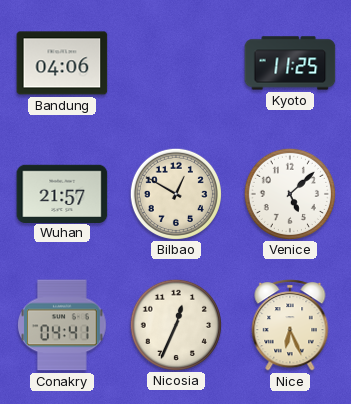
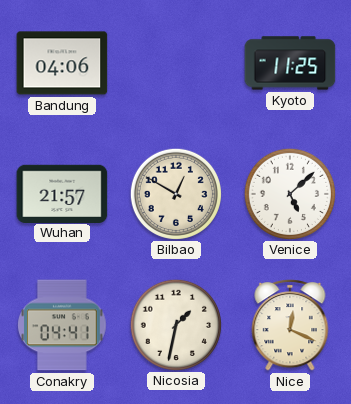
Nicosia: 12:34 -> 1:32 (175, 324)
Nice: 6:26 -> 12:19 (290, 325)
